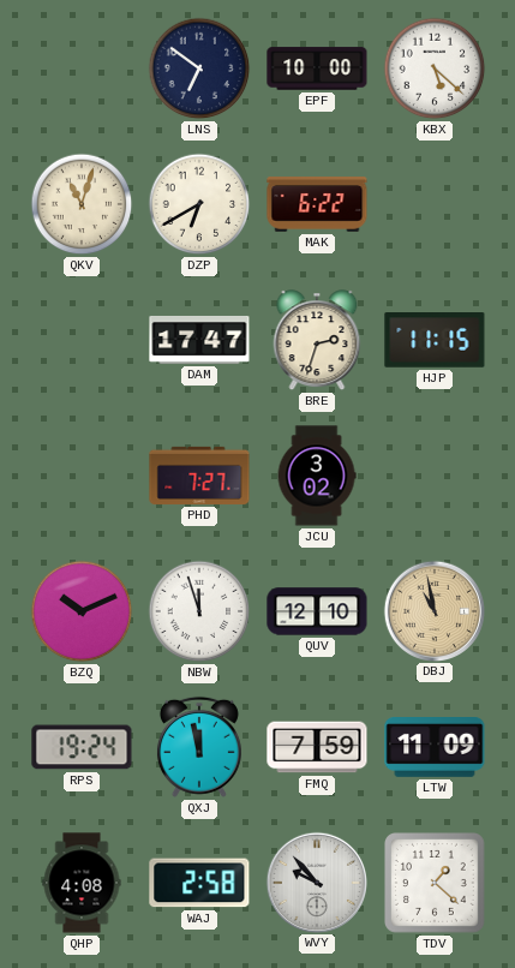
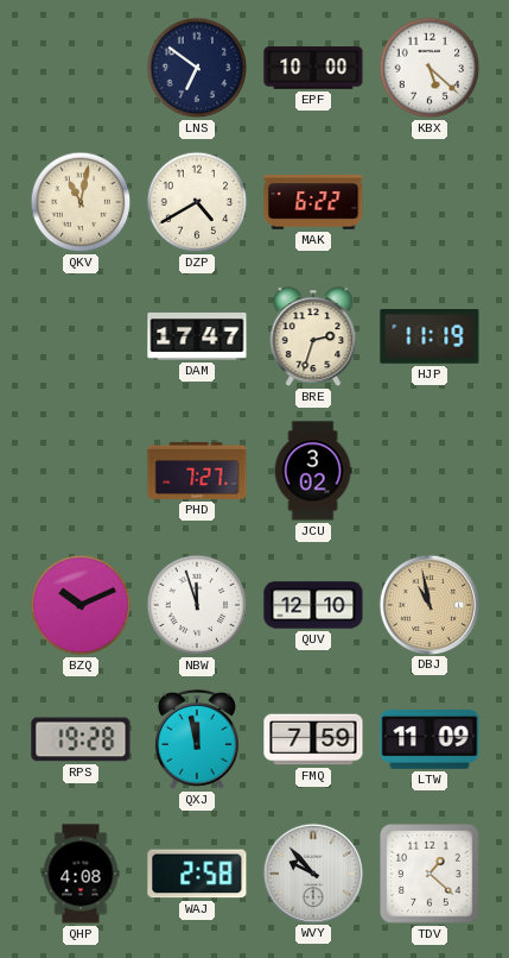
QKV: 11:03 -> 11:02 (81, 202)
DZP: 6:40 -> 4:40 (197, 202)
HJP: 11:15 -> 11:19 (430, 336)
RPS: 19:24 -> 19:28 (81, 739)
